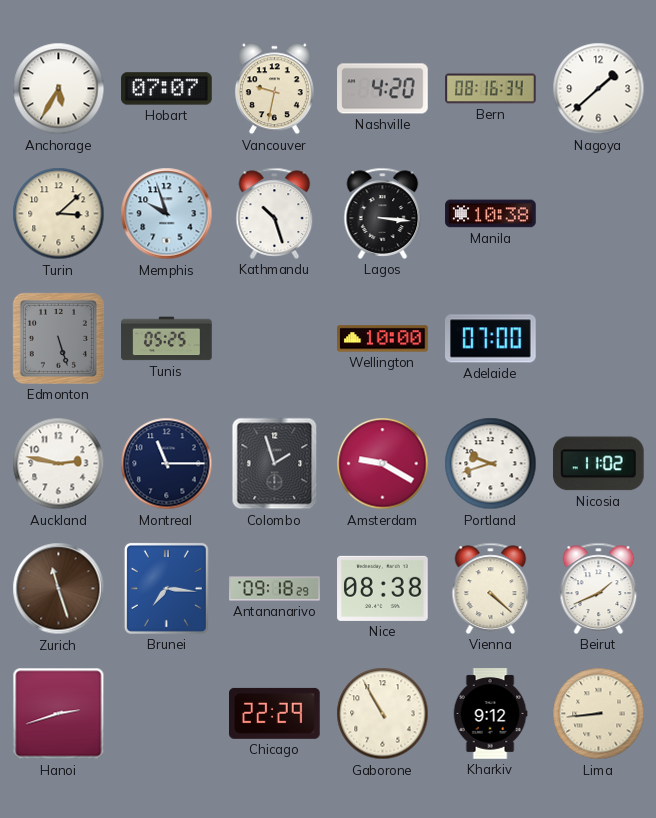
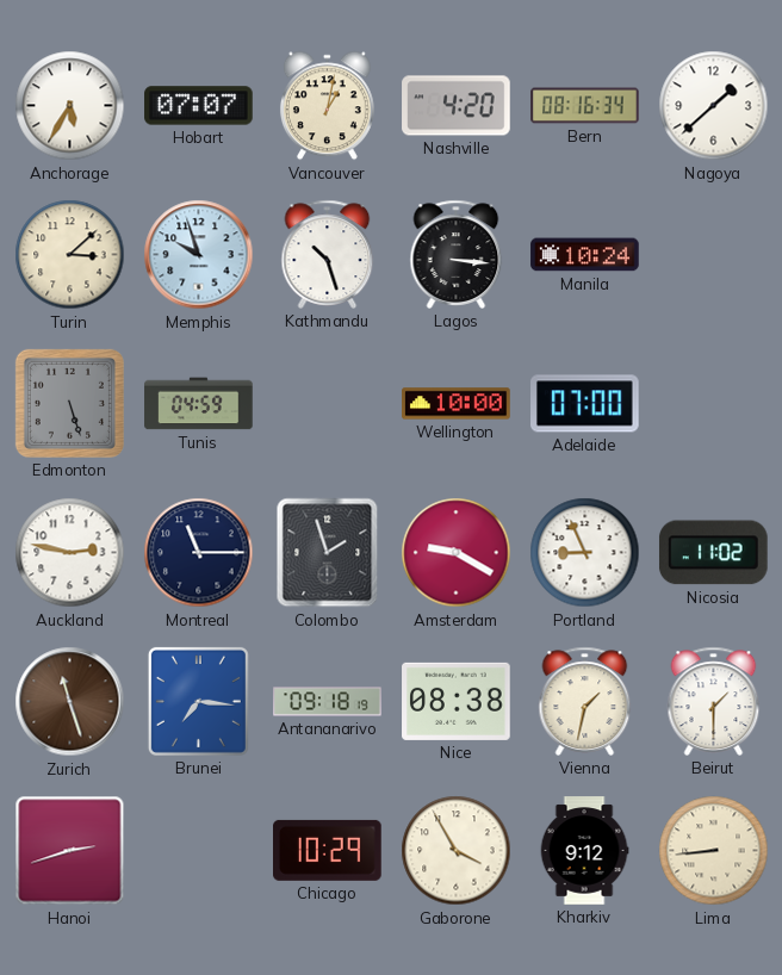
Vancouver: 9:32 -> 1:02 (327, 106)
Manila: 10:38 -> 10:24 (585, 255)
Tunis: 05:25 -> 04:59 (199, 404)
Portland: 9:42 -> 8:56 (585, 553)
Antananarivo: 09:18:29 -> 09:18:19 (328, 702)
Vienna: 4:22 -> 1:32 (585, 701)
Beirut: 1:41 -> 1:30 (714, 701)
Chicago: 22:29 -> 10:29 (328, 850)
Gaborone: 10:55 -> 3:55 (457, 851)
